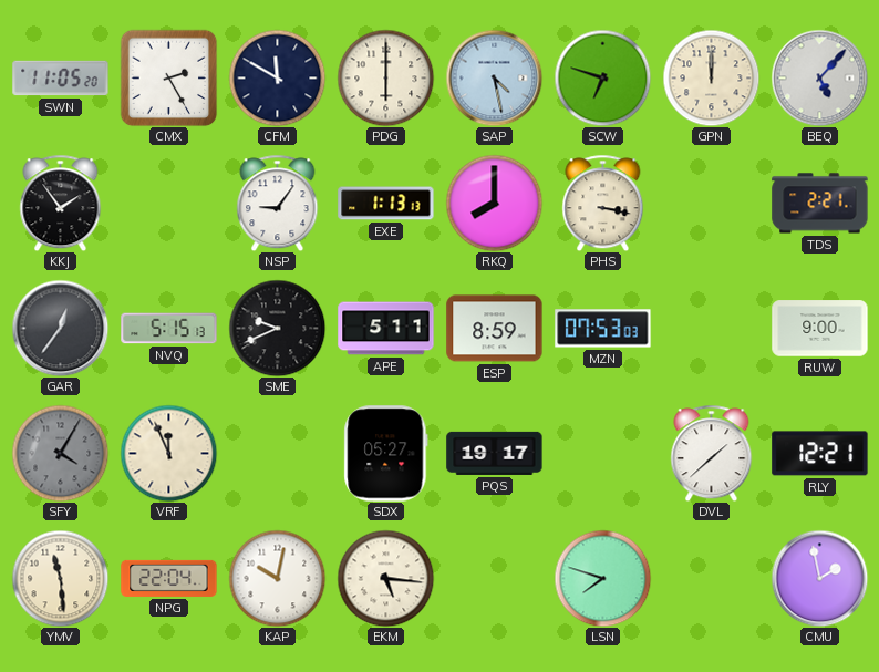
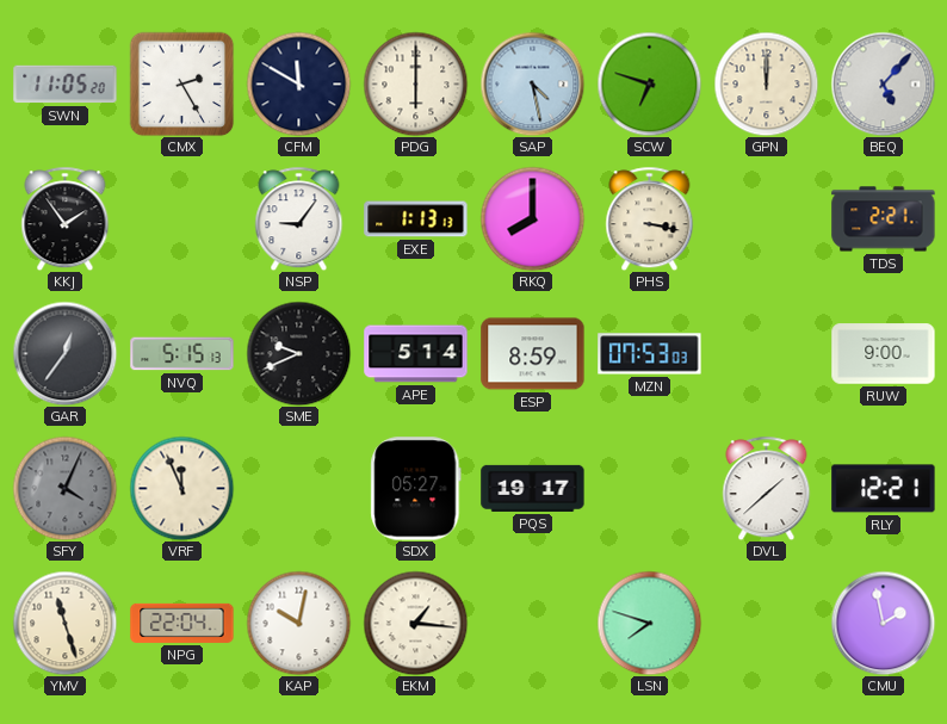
APE: 5:11 -> 5:14 (416, 354)
SFY: 4:05 -> 4:04 (64, 488)
YMV: 11:29 -> 11:27 (64, 623)
EKM: 5:16 -> 1:16 (415, 623)
